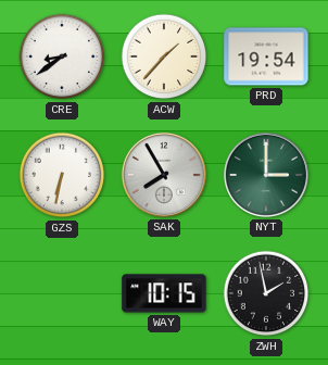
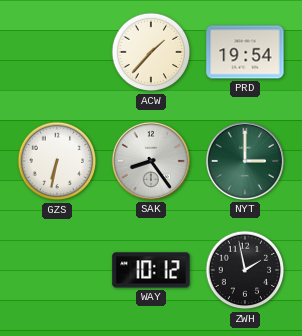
CRE: 8:39 -> none (62, 56)
SAK: 7:55 -> 8:24 (151, 161)
WAY: 10:15 -> 10:12 (151, 270)
